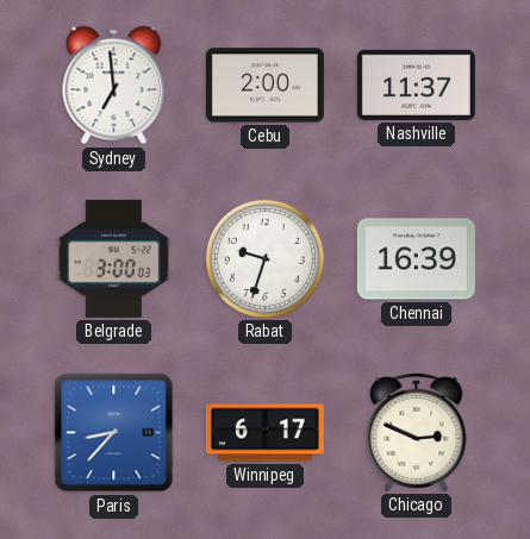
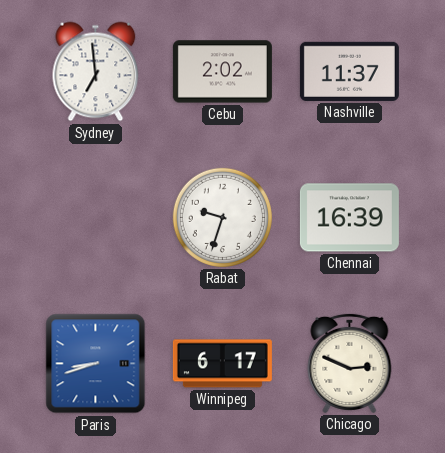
Cebu: 2:00 -> 2:02 (222, 72)
Belgrade: 3:00 -> none (114, 258)
Paris: 8:37 -> 8:42 (96, 364)
